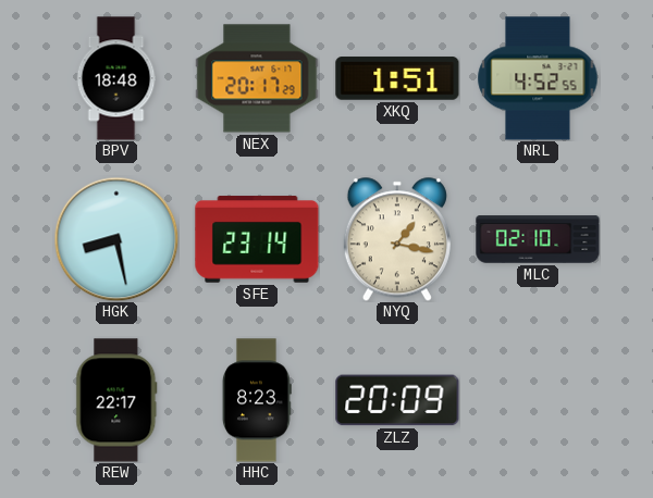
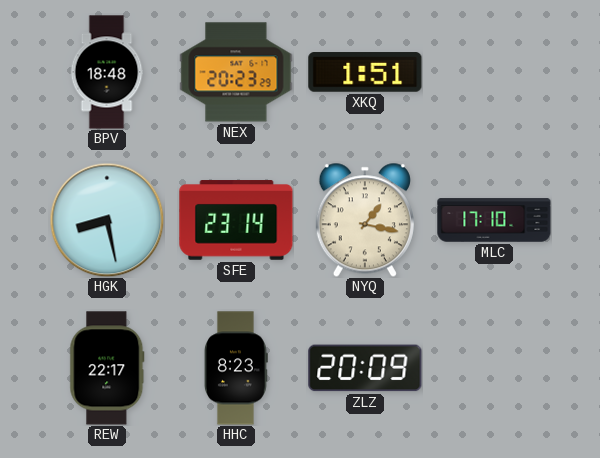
NEX: 20:17 -> 20:23 (236, 72)
NRL: 4:52 -> none (538, 78)
MLC: 02:10 -> 17:10 (494, 220)
